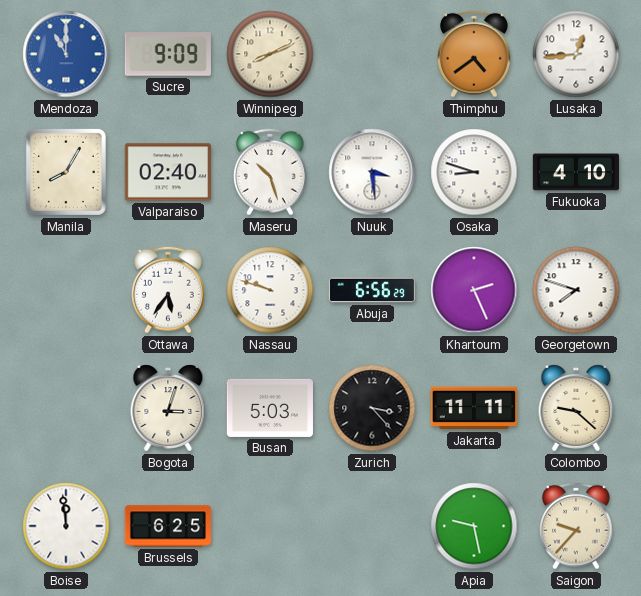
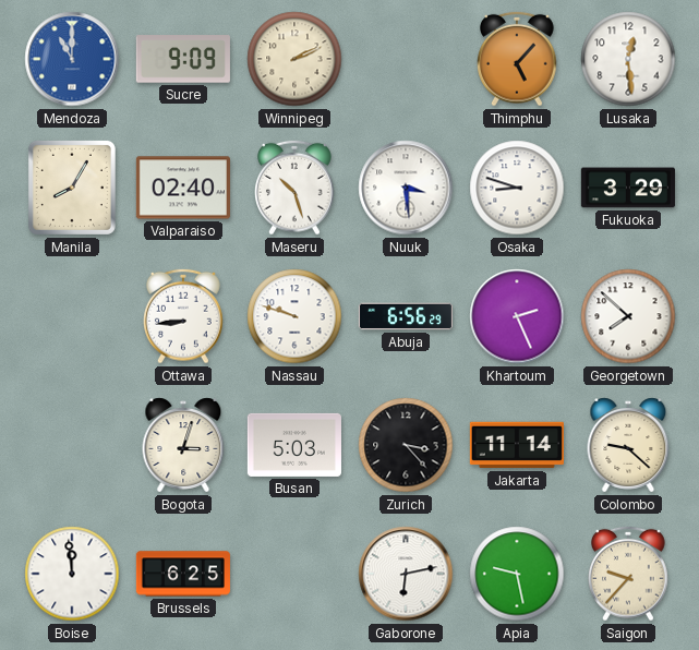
Winnipeg: 8:11 -> 2:11 (294, 59)
Thimphu: 4:39 -> 5:07 (518, 59)
Lusaka: 12:44 -> 12:29 (628, 59)
Fukuoka: 4:10 -> 3:29 (628, 188)
Ottawa: 5:36 -> 8:44 (184, 316)
Georgetown: 7:48 -> 7:52 (628, 316)
Jakarta: 11:11 -> 11:14 (517, 445)
Gaborone: none -> 6:13 (406, 574)
